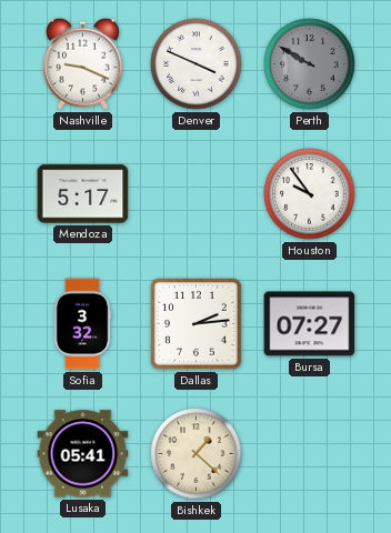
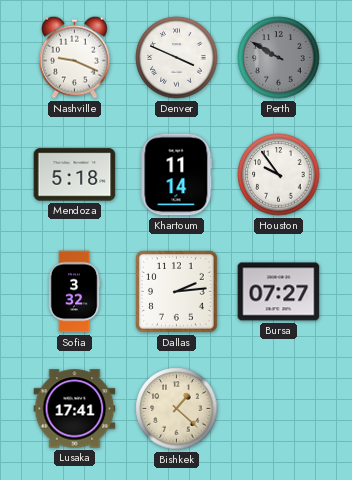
Mendoza: 5:17 -> 5:18 (75, 175)
Khartoum: none -> 11:14 (177, 175)
Lusaka: 05:41 -> 17:41 (75, 409)
